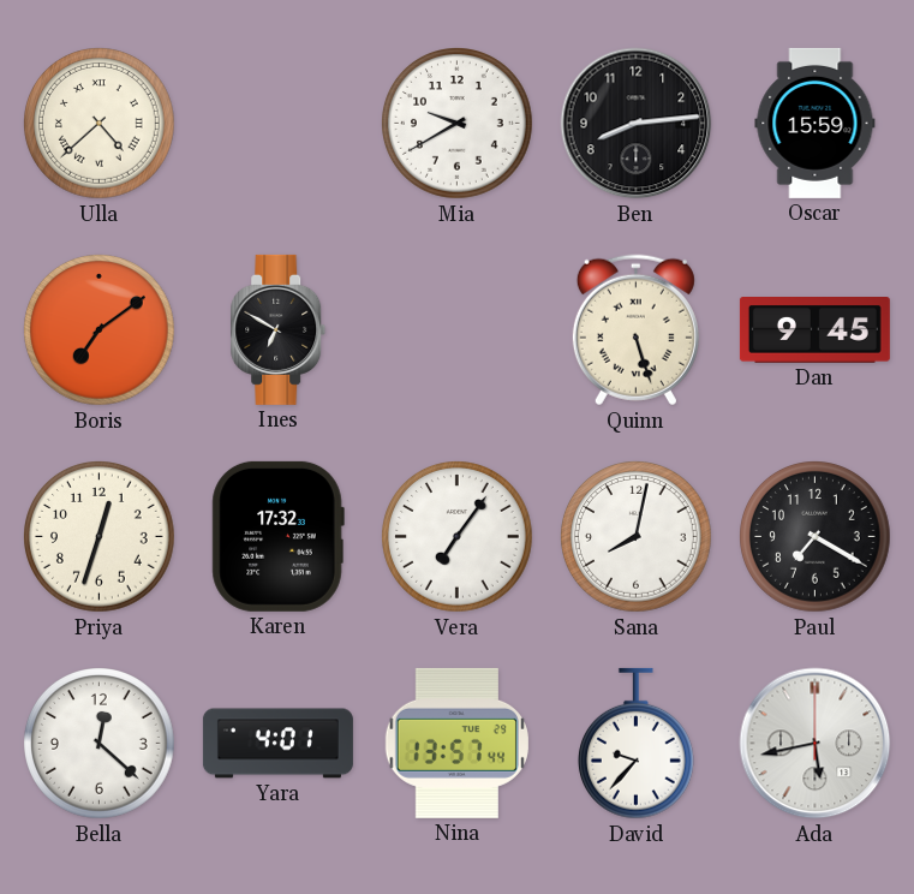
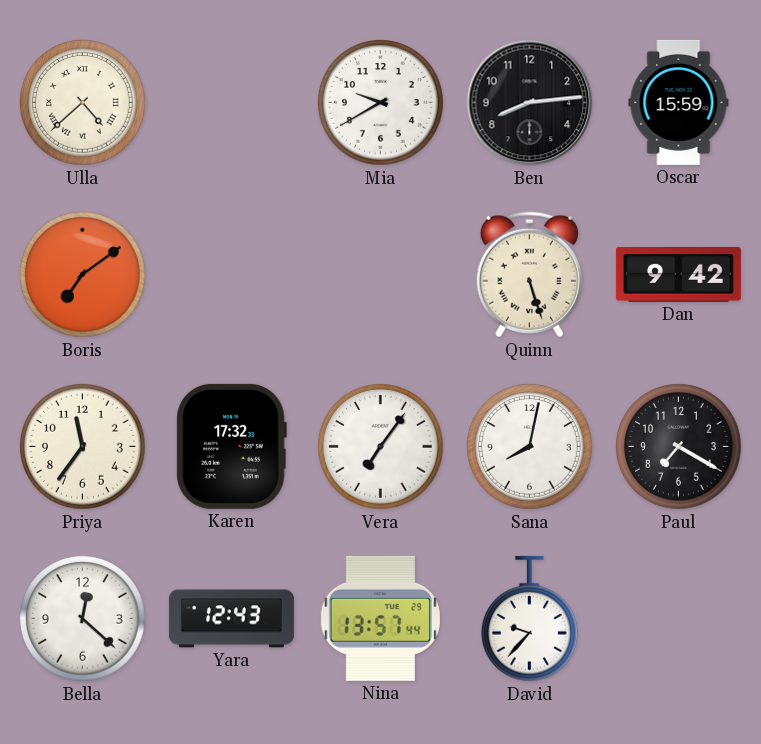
Ines: 6:50 -> none (279, 329)
Dan: 9:45 -> 9:42 (678, 275)
Priya: 12:33 -> 11:36 (83, 447)
Yara: 4:01 -> 12:43 (231, 619)
Ada: 5:43 -> none (816, 744)
